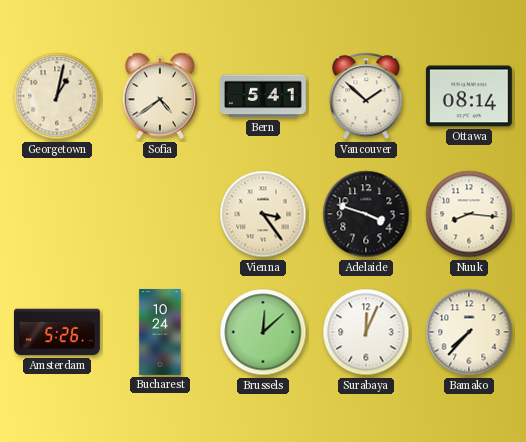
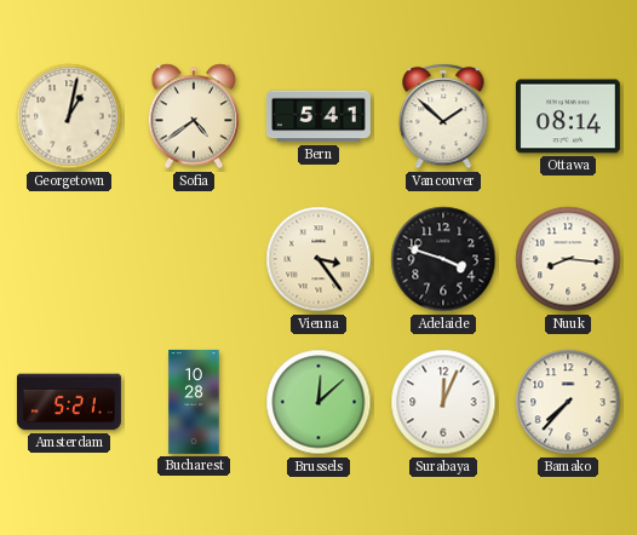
Amsterdam: 5:26 -> 5:21 (69, 402)
Bucharest: 10:24 -> 10:28 (194, 402)
